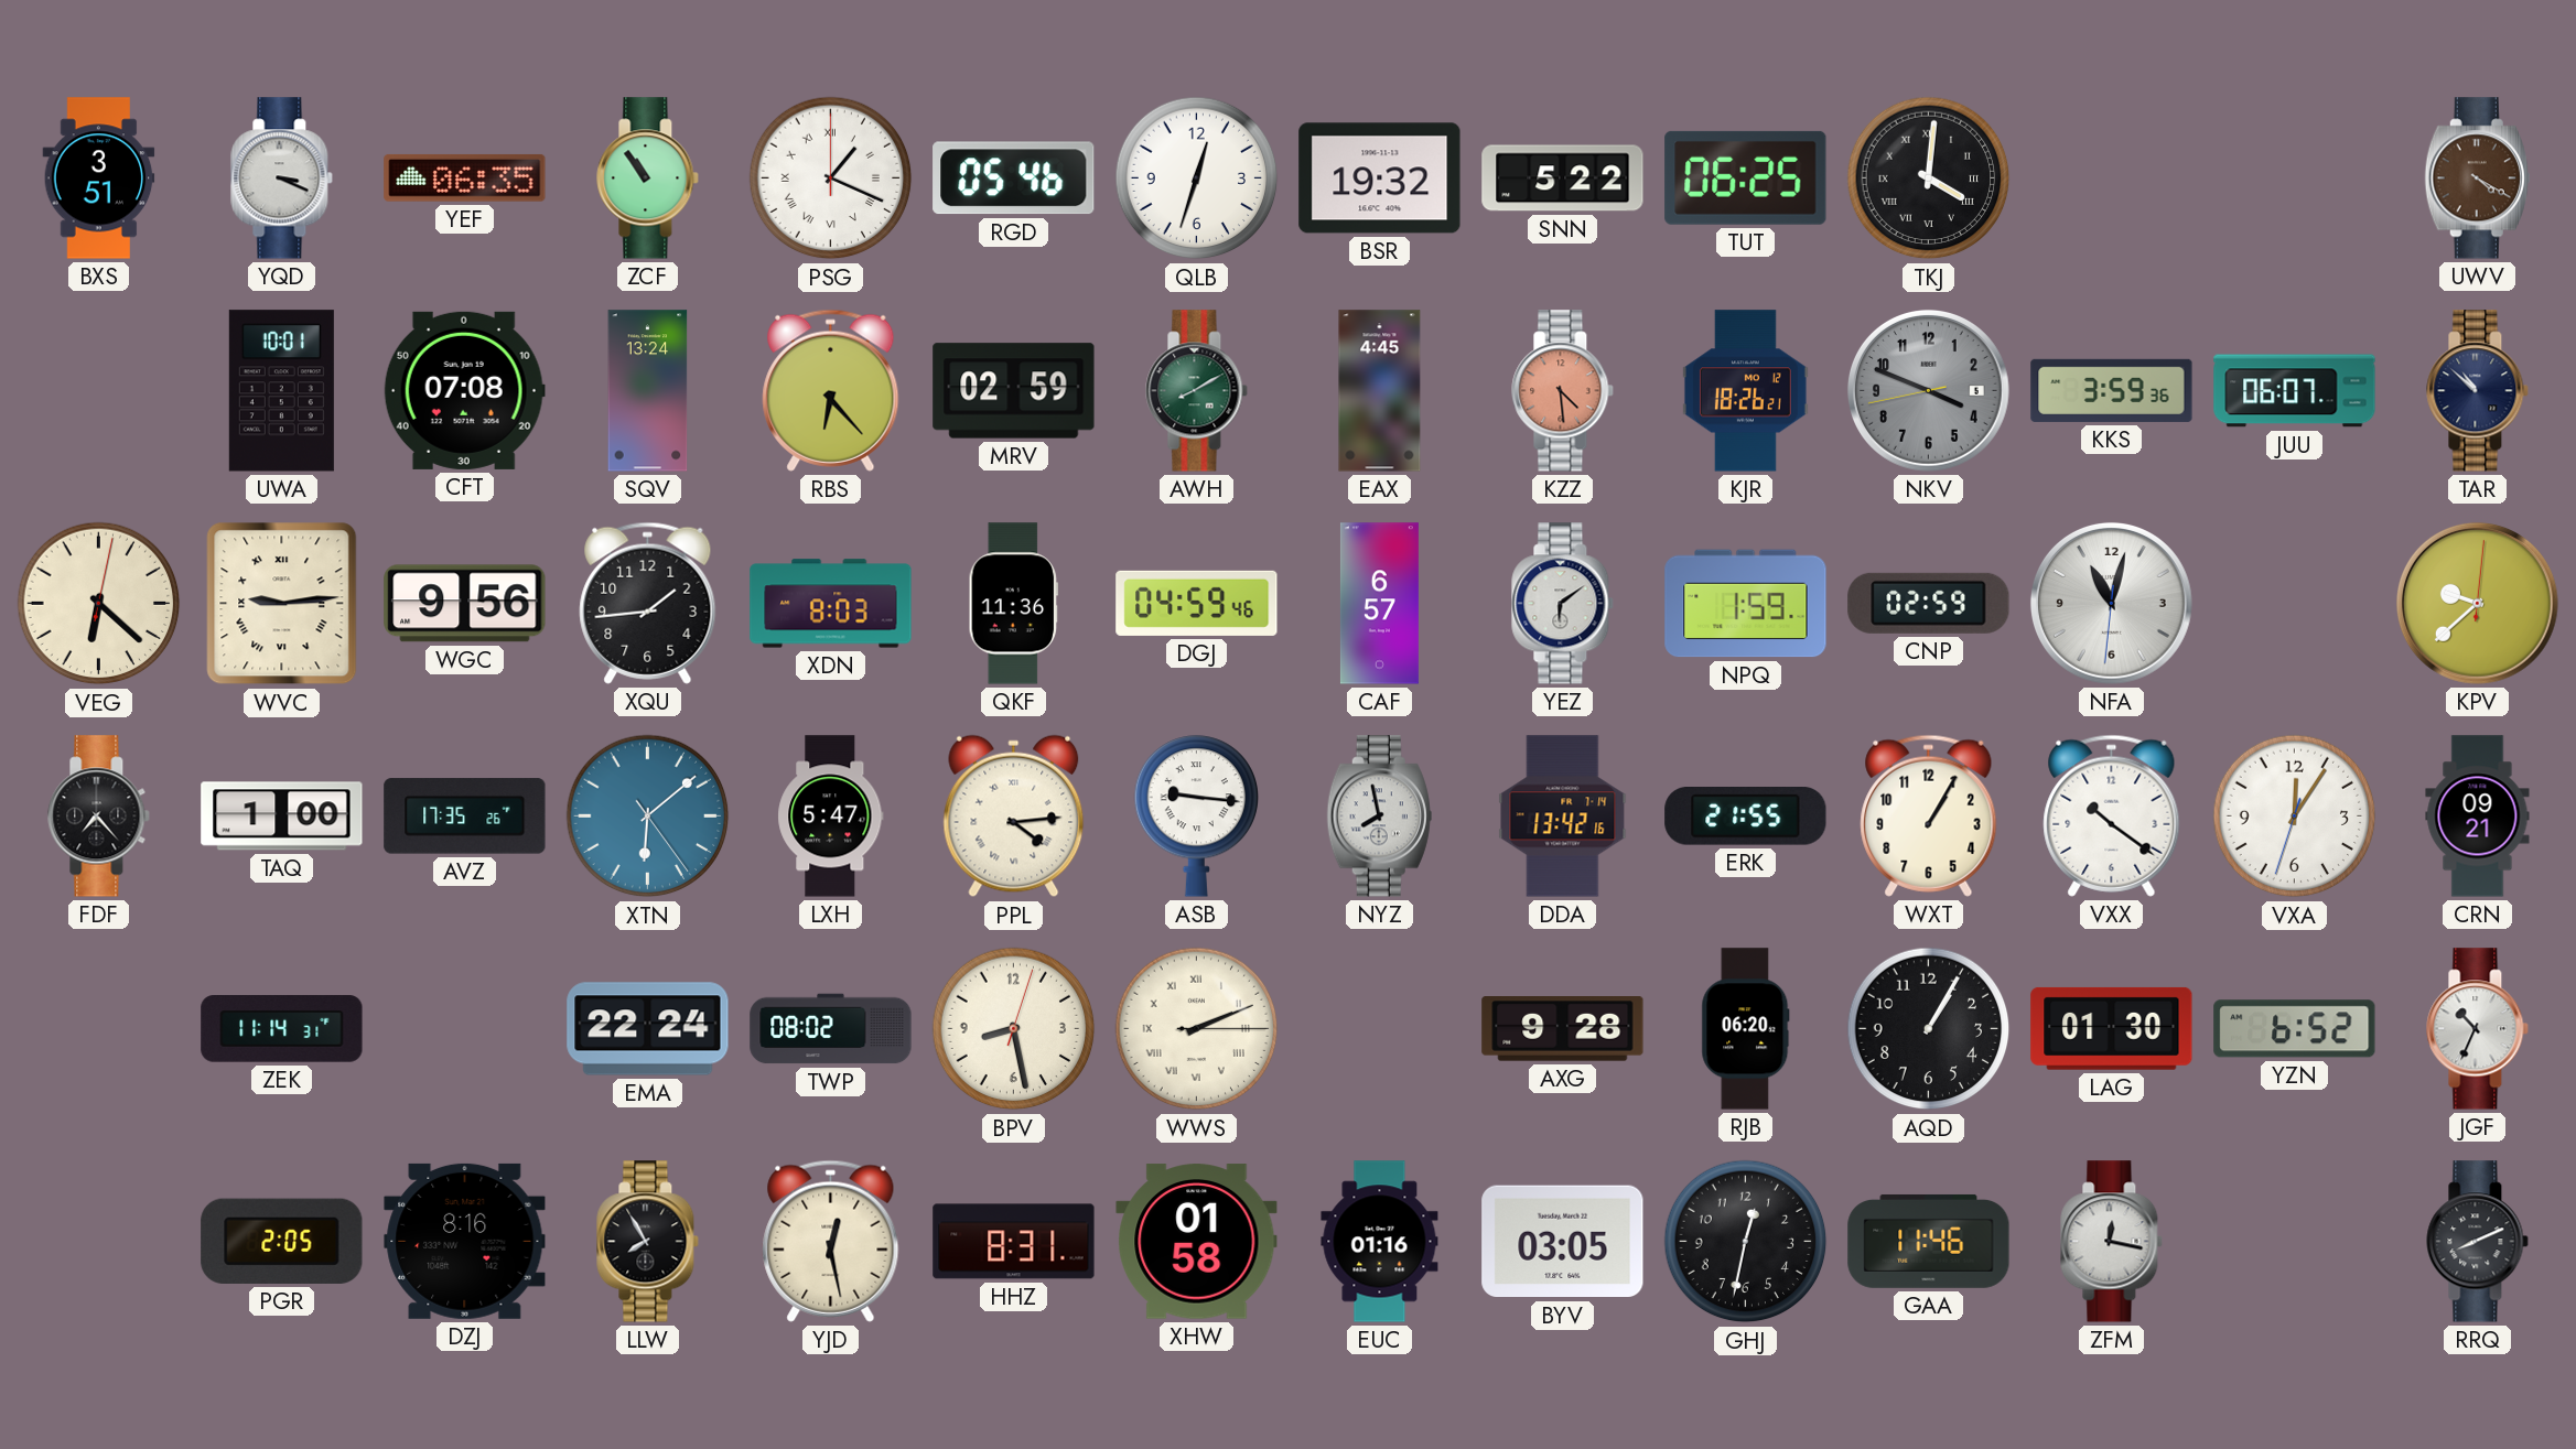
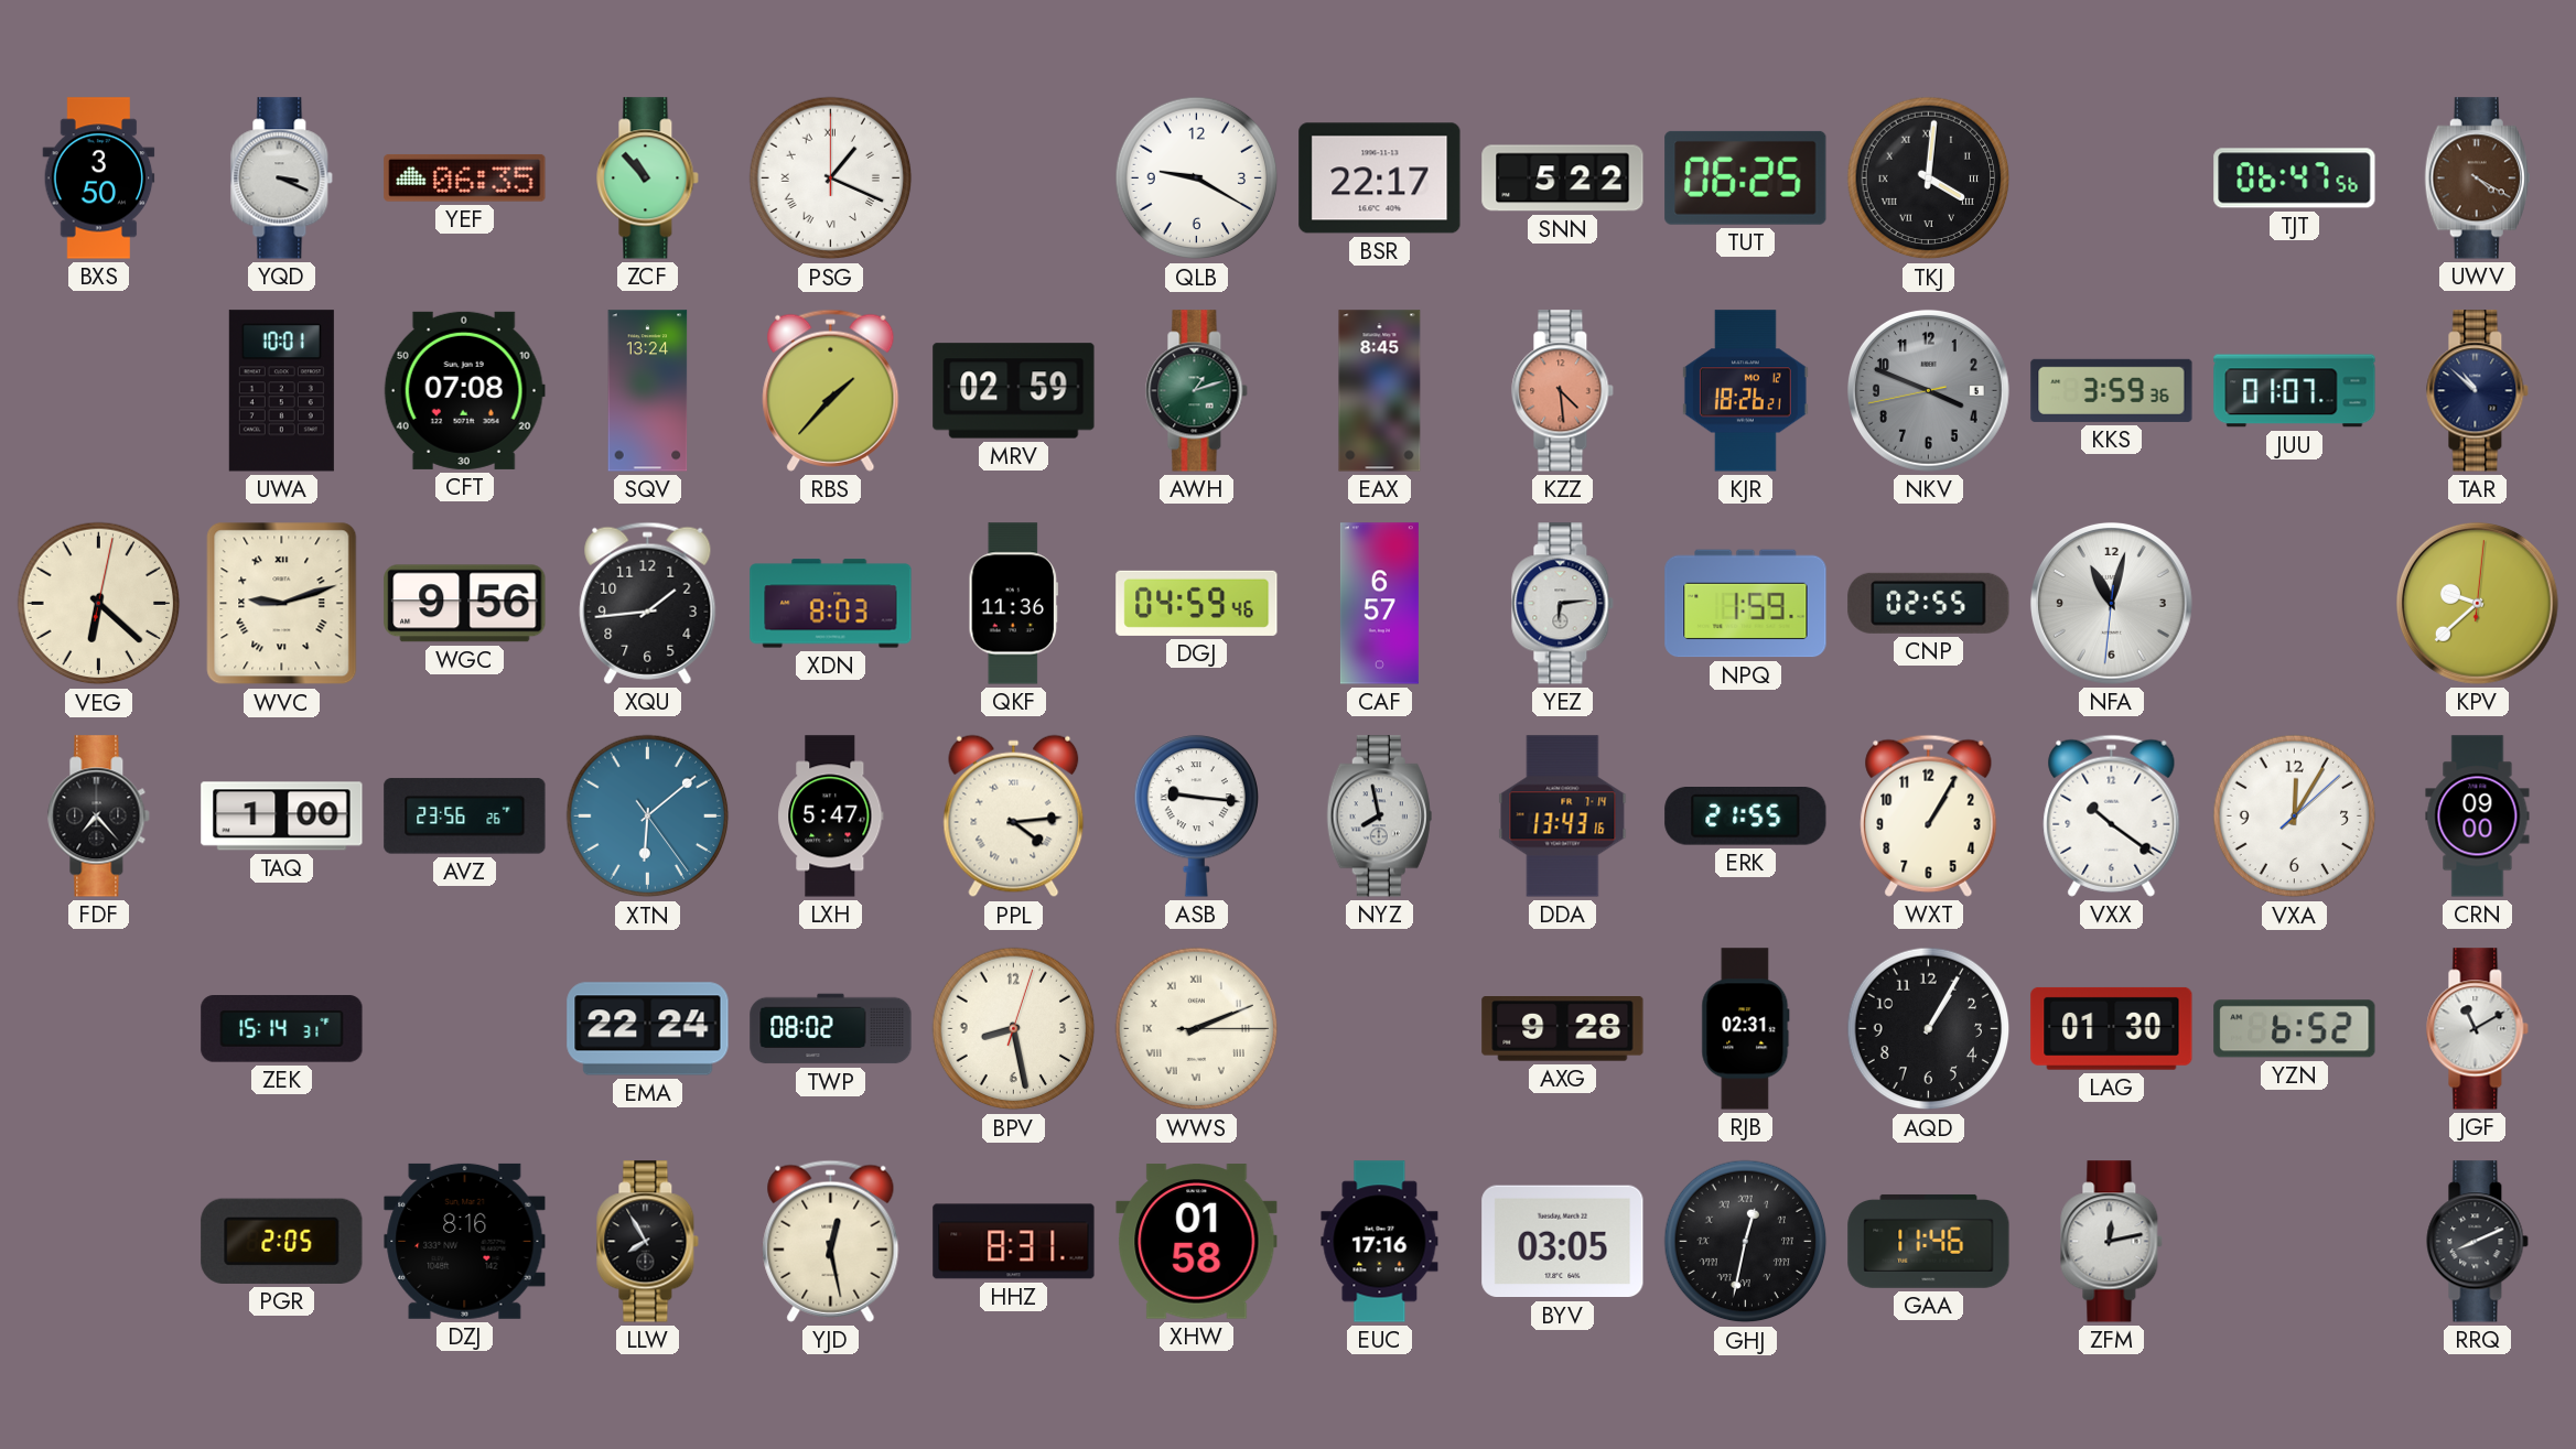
BXS: 3:51 -> 3:50 (99, 179)
ZCF: 10:54 -> 10:53 (648, 179)
RGD: 05:46 -> none (1014, 179)
QLB: 12:33 -> 9:20 (1197, 179)
BSR: 19:32 -> 22:17 (1380, 179)
TJT: none -> 06:47 (2295, 179)
RBS: 6:23 -> 1:37 (831, 390)
AWH: 8:10 -> 1:12 (1197, 391)
EAX: 4:45 -> 8:45 (1380, 391)
JUU: 06:07 -> 01:07 (2295, 391)
WVC: 9:14 -> 9:12 (282, 604)
YEZ: 6:09 -> 6:14 (1563, 604)
CNP: 02:59 -> 02:55 (1929, 603)
AVZ: 17:35 -> 23:56 (465, 817)
DDA: 13:42 -> 13:43 (1563, 817)
VXA: 12:05:33 -> 12:05:08 (2295, 817)
CRN: 09:21 -> 09:00 (2478, 817)
ZEK: 11:14 -> 15:14 (282, 1029)
RJB: 06:20 -> 02:31 (1746, 1029)
JGF: 10:34 -> 11:10 (2478, 1029)
EUC: 01:16 -> 17:16 (1380, 1242)
GHJ numerals: Arabic -> Roman (1746, 1242)
ZFM: 12:17 -> 12:13 (2112, 1242)
